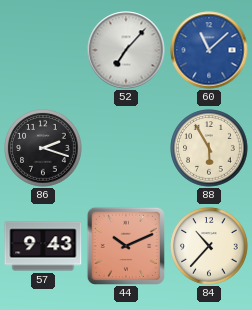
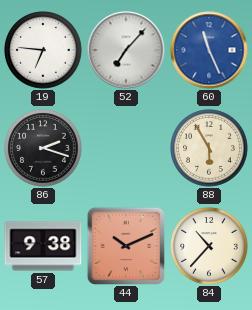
19: none -> 6:46 (43, 50)
60: 11:08 -> 11:26 (209, 50)
57: 9:43 -> 9:38 (43, 246)
